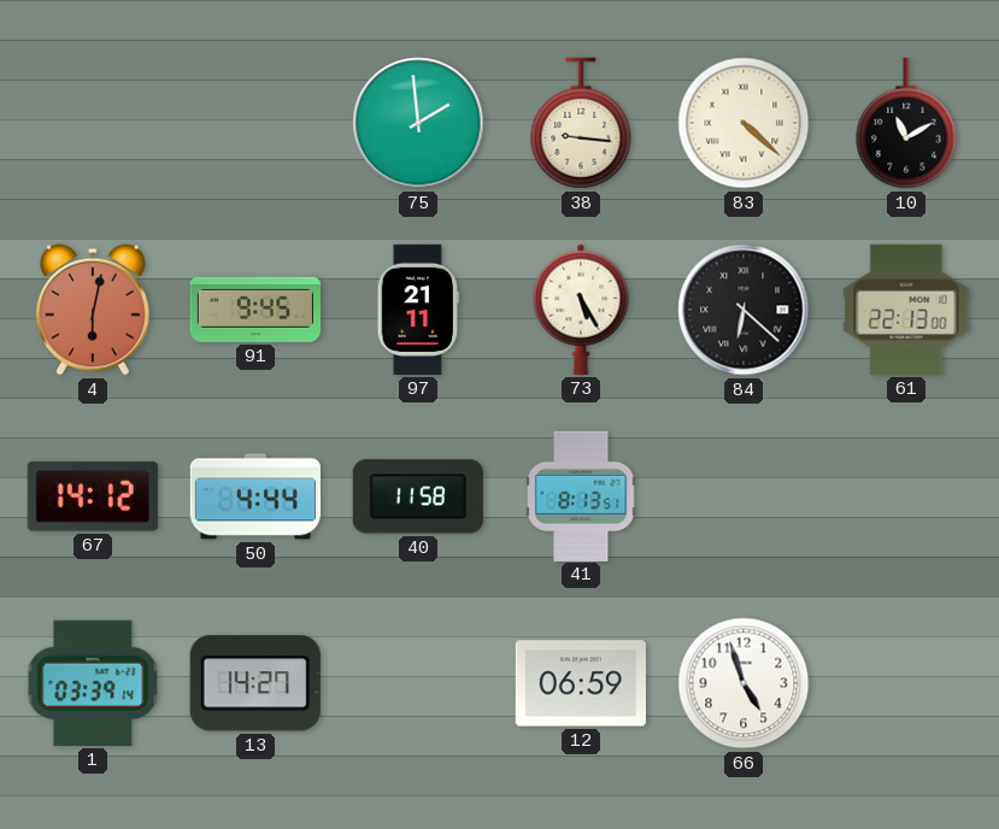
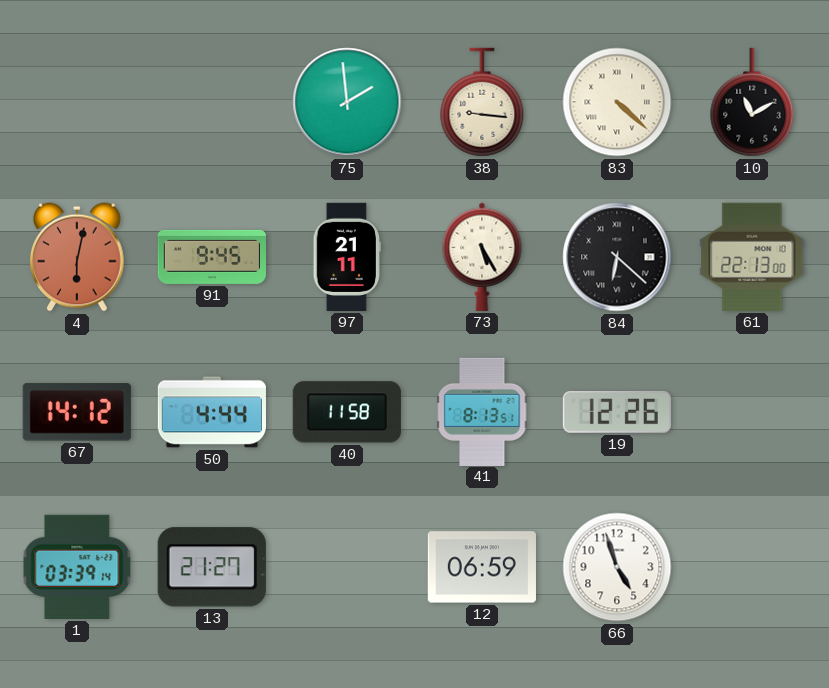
19: none -> 12:26 (617, 412)
13: 14:27 -> 21:27 (212, 567)
